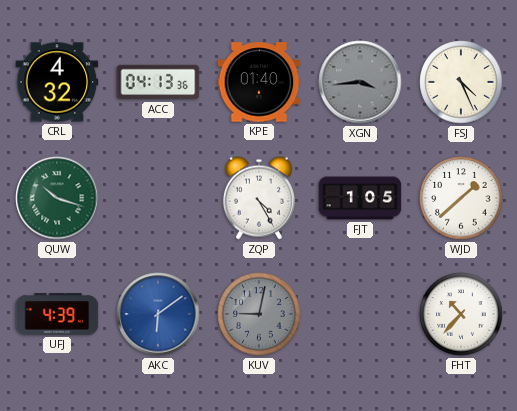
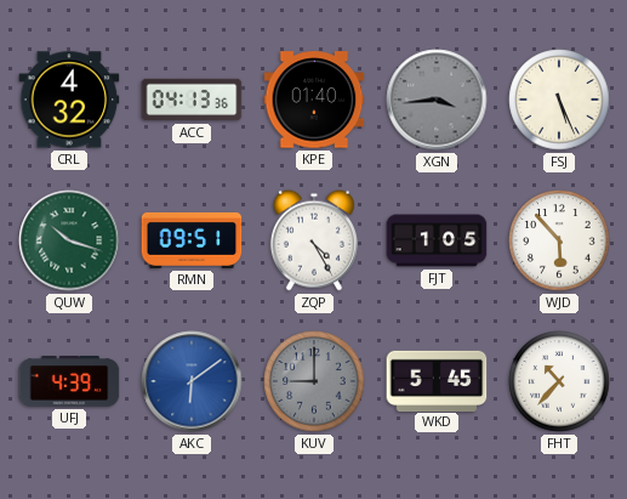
FSJ: 4:26 -> 5:26 (559, 100)
RMN: none -> 09:51 (192, 240)
WJD: 1:38 -> 5:53 (559, 240)
KUV: 9:02 -> 9:00 (314, 381)
WKD: none -> 5:45 (437, 380)
